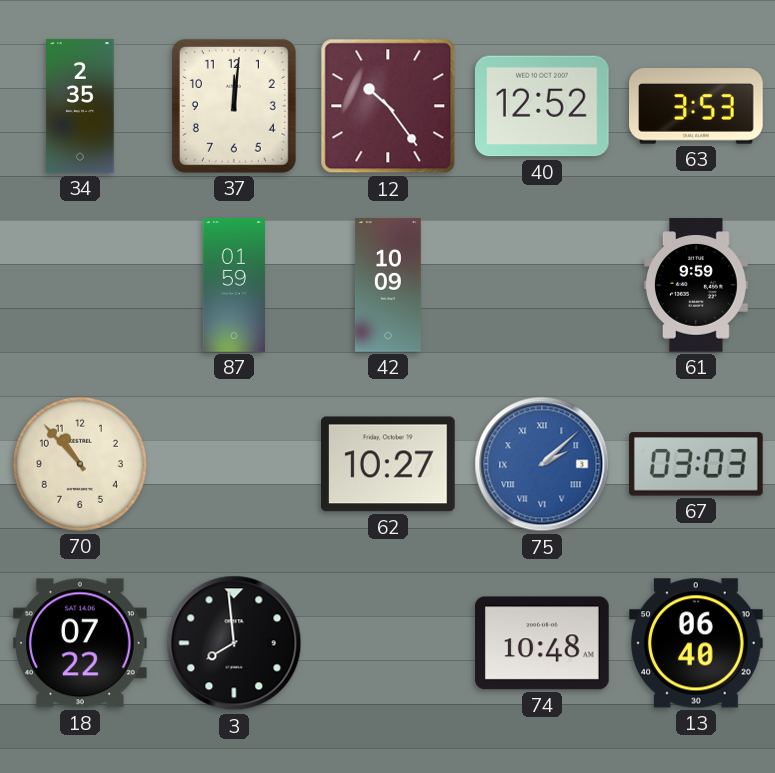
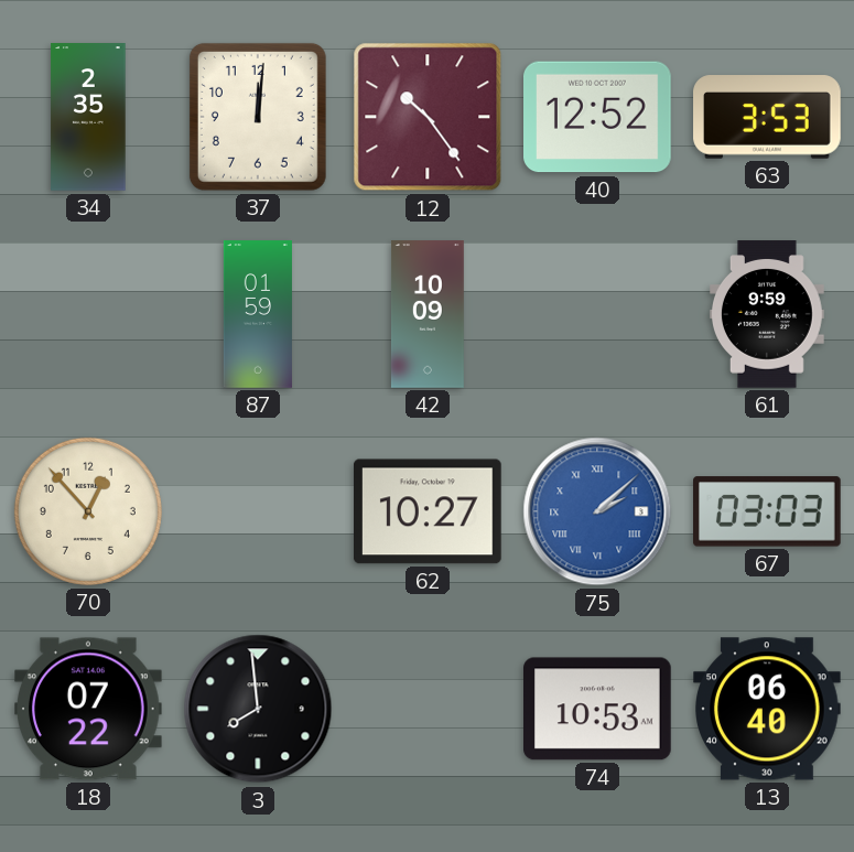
70: 10:53 -> 12:53 (88, 511)
74: 10:48 -> 10:53 (598, 709)
